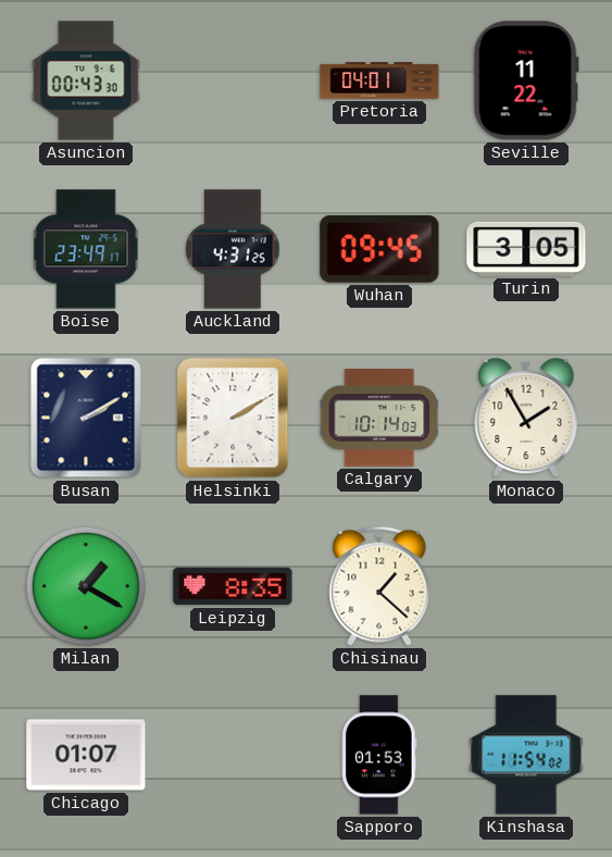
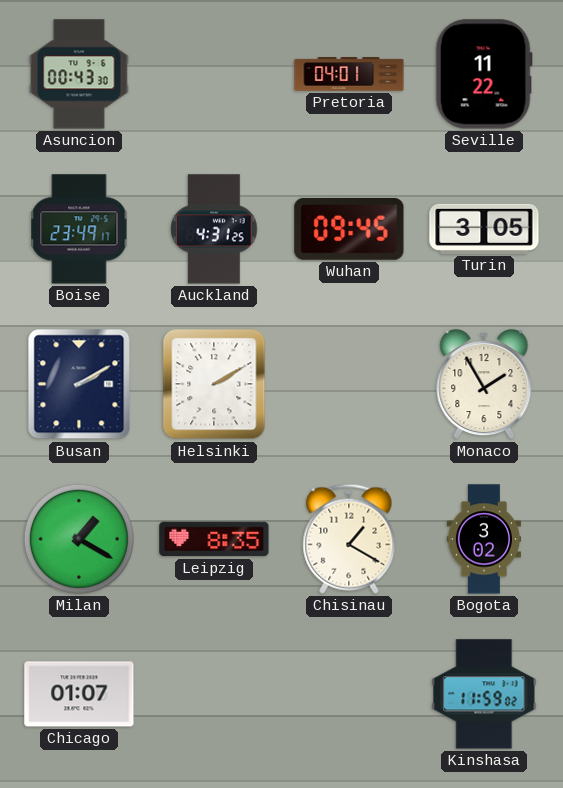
Calgary: 10:14 -> none (379, 418)
Chisinau: 1:22 -> 1:20 (349, 539)
Bogota: none -> 3:02 (483, 539)
Sapporo: 01:53 -> none (379, 755)
Kinshasa: 11:54 -> 11:59 (484, 694)
